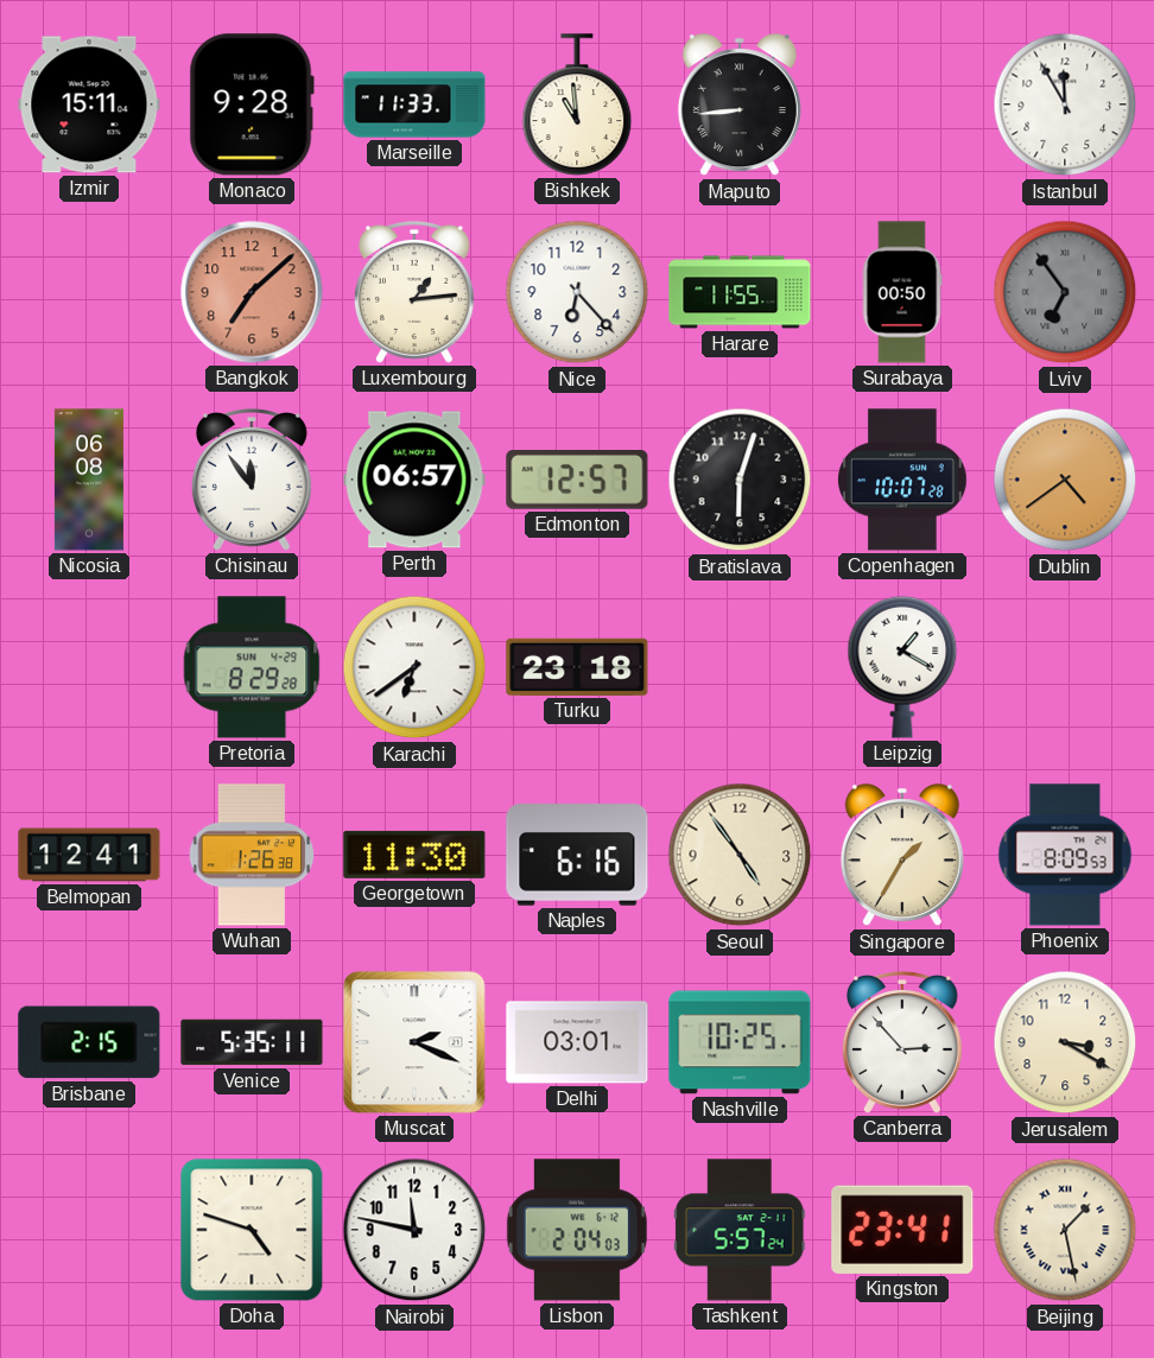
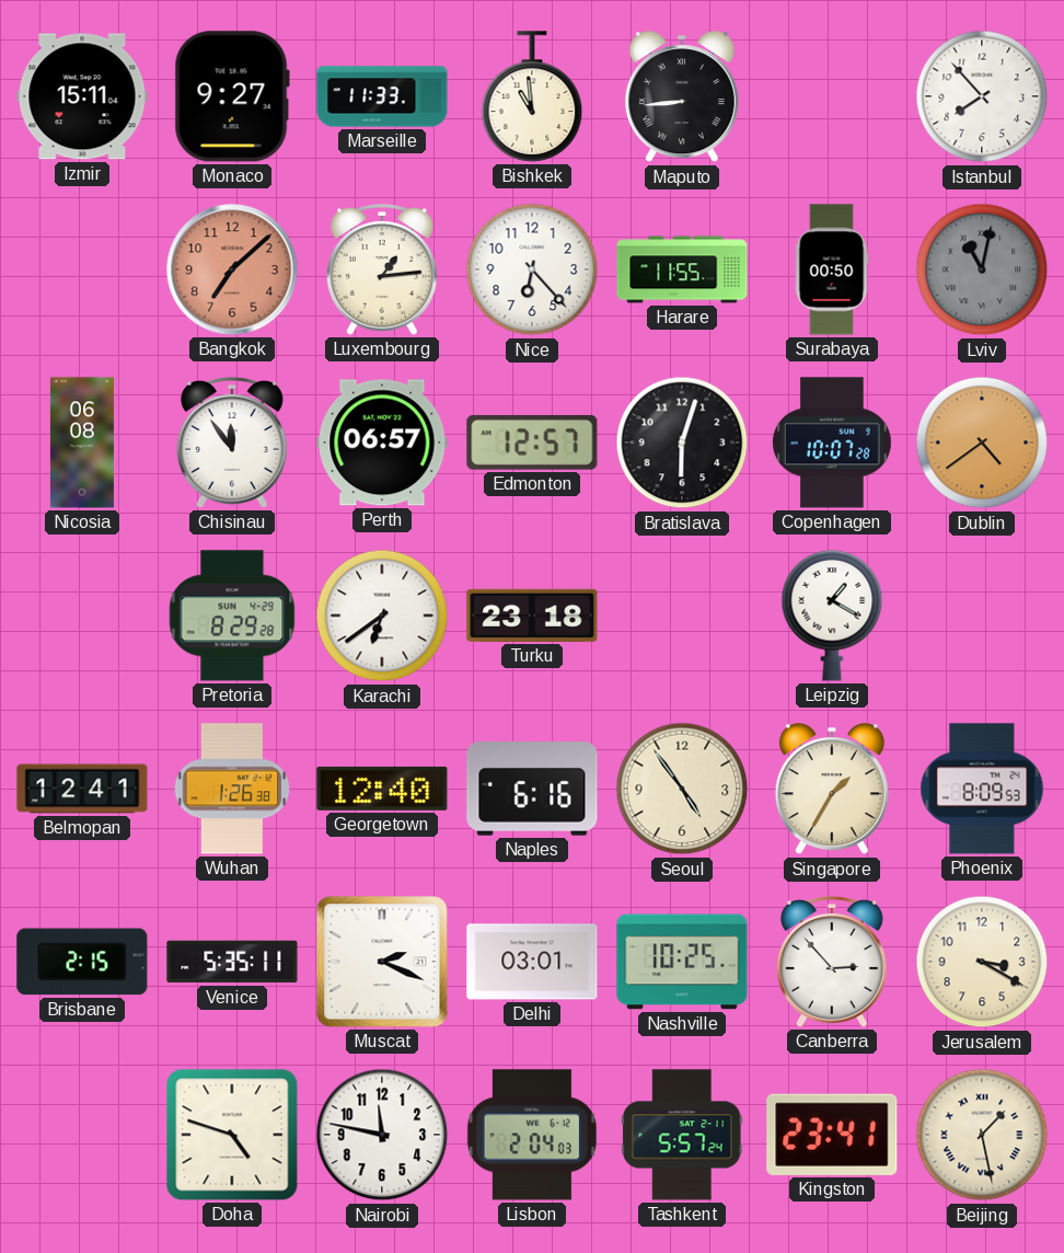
Monaco: 9:28 -> 9:27 (232, 96)
Istanbul: 11:55 -> 7:53 (982, 96)
Lviv: 6:54 -> 11:02 (982, 269)
Georgetown: 11:30 -> 12:40 (382, 789)
